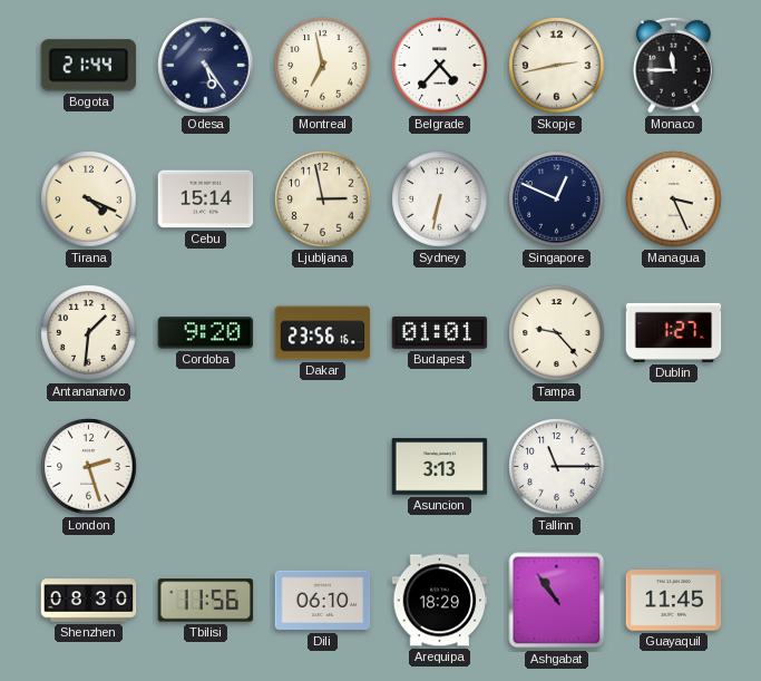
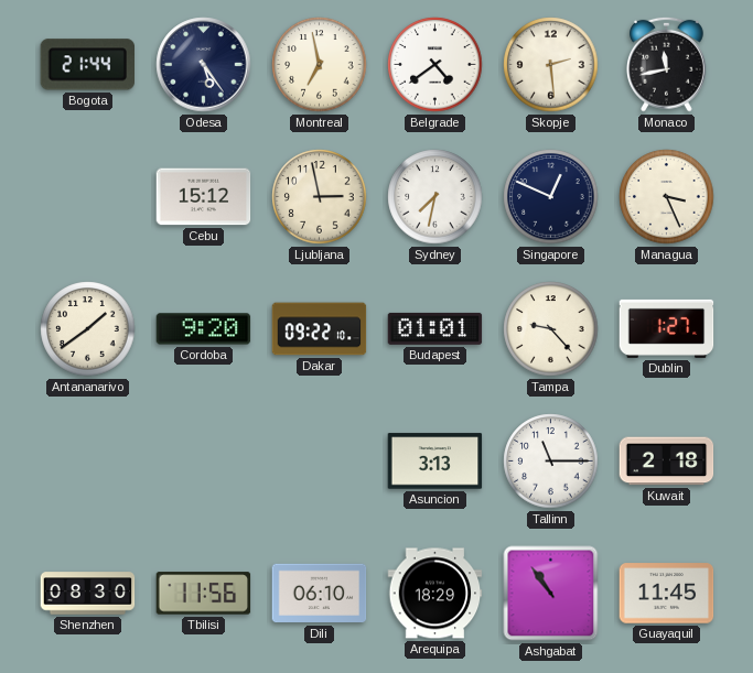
Belgrade: 4:37 -> 4:39 (435, 65)
Skopje: 2:43 -> 2:29 (551, 65)
Monaco: 11:45 -> 11:43 (667, 64)
Tirana: 4:19 -> none (89, 200)
Cebu: 15:14 -> 15:12 (204, 197)
Sydney: 6:32 -> 7:32 (435, 197)
Antananarivo: 1:31 -> 1:39 (88, 329)
Dakar: 23:56 -> 09:22 (320, 329)
London: 2:27 -> none (89, 467)
Kuwait: none -> 2:18 (667, 462)
